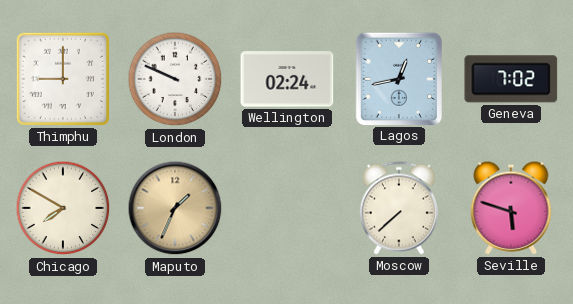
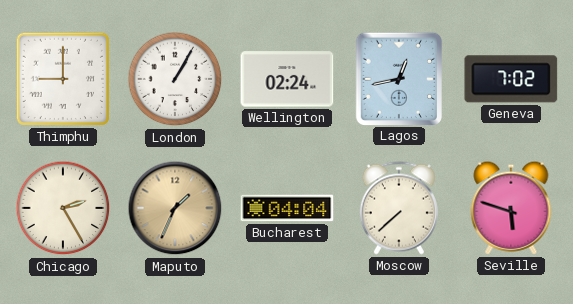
London: 9:49 -> 1:05 (175, 79)
Chicago: 7:50 -> 2:25 (63, 208)
Bucharest: none -> 04:04 (287, 208)
